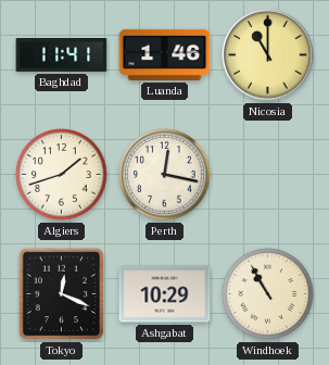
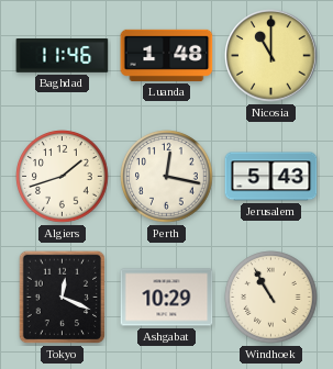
Baghdad: 11:41 -> 11:46 (63, 56)
Luanda: 1:46 -> 1:48 (167, 55)
Jerusalem: none -> 5:43 (271, 177)
